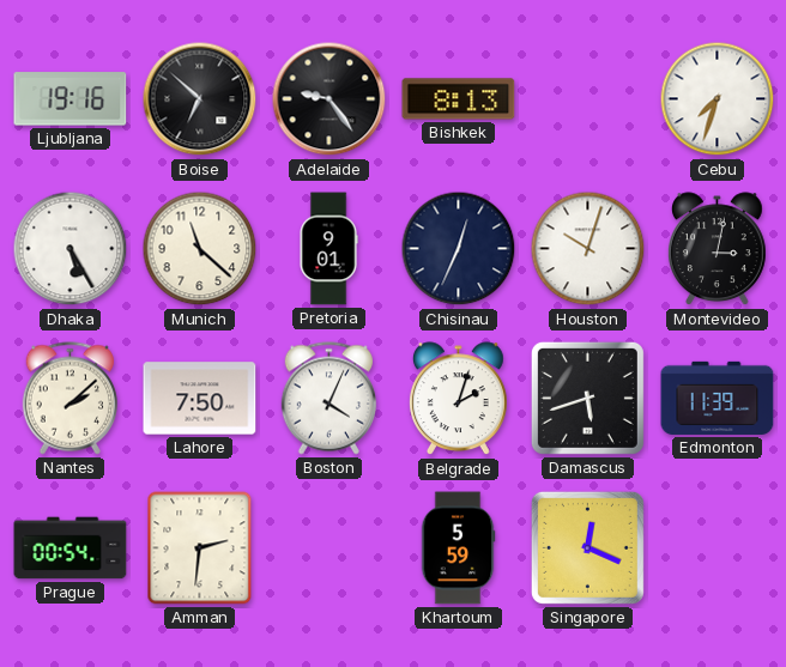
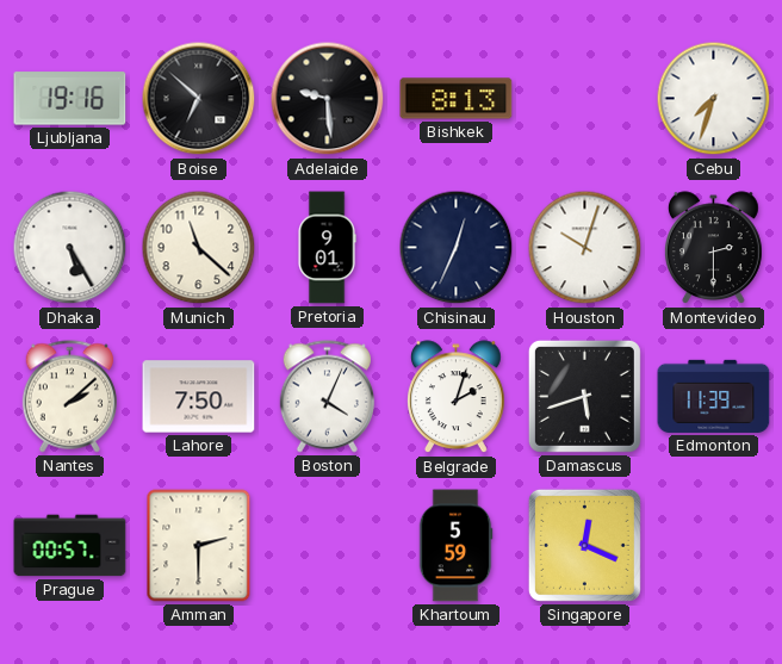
Adelaide: 9:24 -> 9:29 (328, 99)
Montevideo: 3:02 -> 2:30 (714, 248)
Prague: 00:54 -> 00:57 (70, 546)
Amman: 2:31 -> 2:30 (199, 546)
